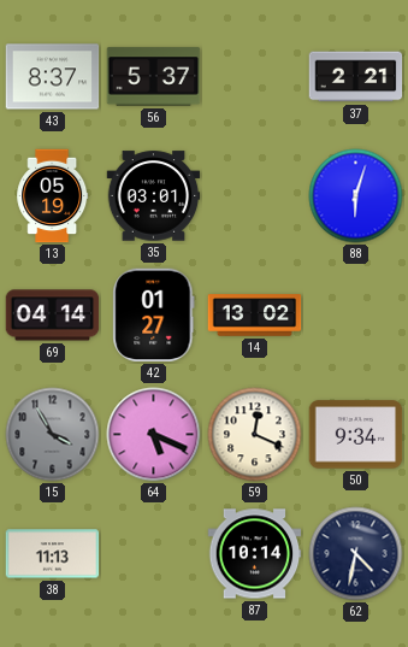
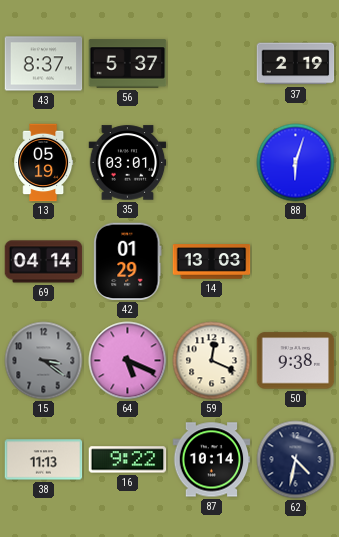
37: 2:21 -> 2:19 (296, 64)
42: 01:27 -> 01:29 (128, 262)
14: 13:02 -> 13:03 (212, 262)
15: 3:55 -> 3:21 (44, 361)
50: 9:34 -> 9:38 (296, 361)
16: none -> 9:22 (128, 460)
